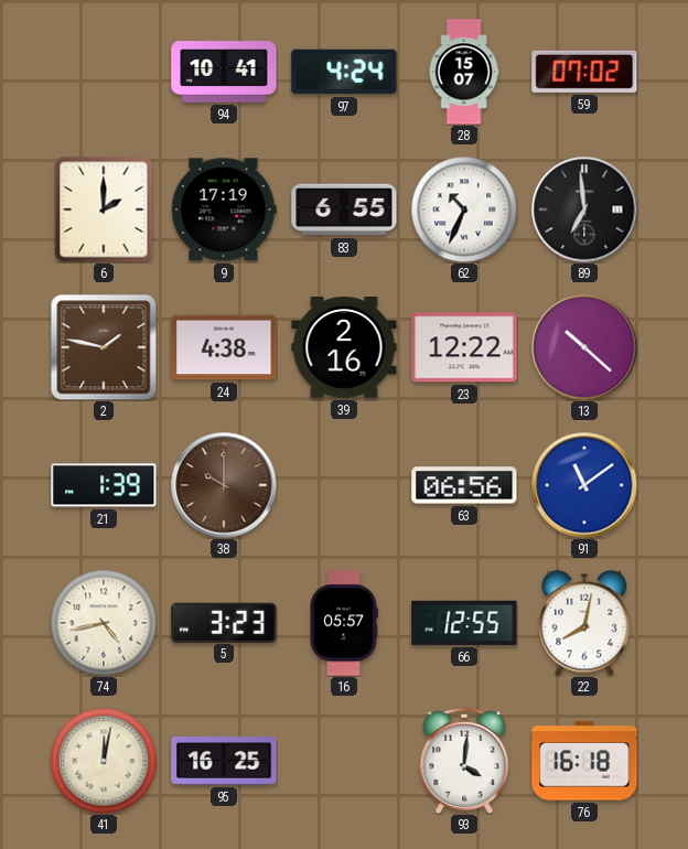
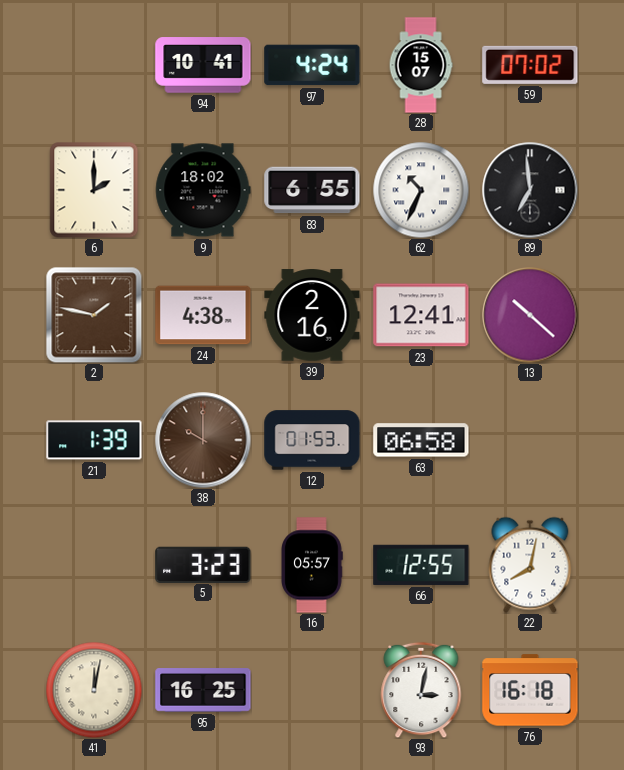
9: 17:19 -> 18:02 (203, 190)
23: 12:22 -> 12:41 (421, 315)
12: none -> 01:53 (312, 440)
63: 06:56 -> 06:58 (421, 440)
91: 11:09 -> none (584, 485)
74: 4:43 -> none (104, 623)
93: 4:01 -> 3:02 (421, 690)
